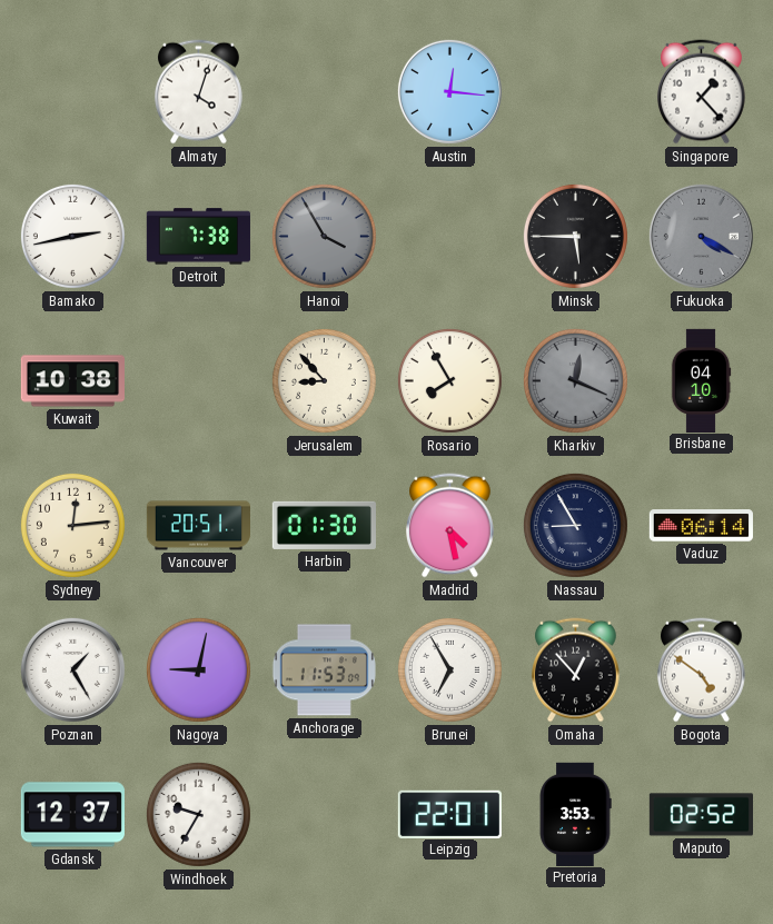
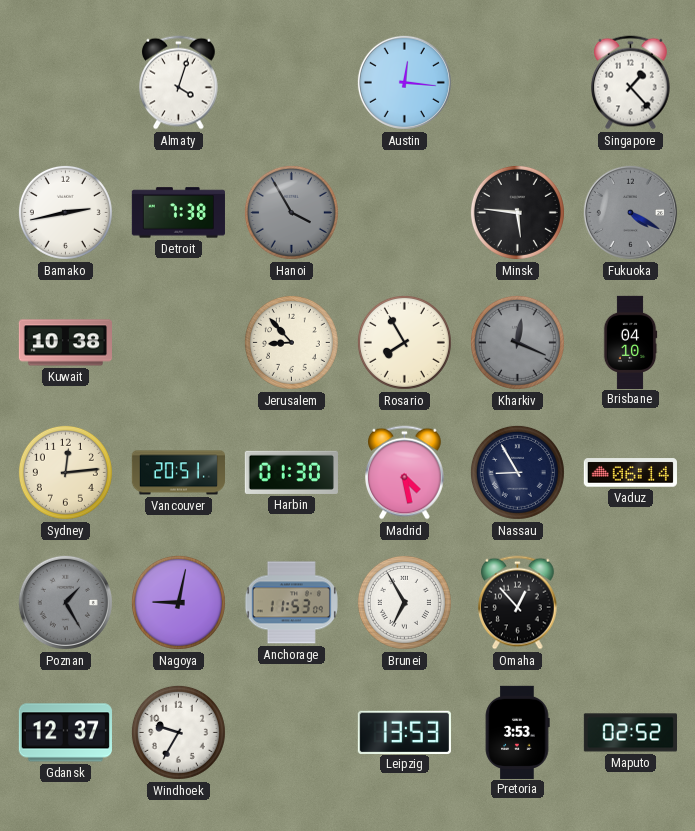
Minsk: 5:45 -> 5:46 (517, 212)
Poznan dial: white -> grey (65, 602)
Bogota: 4:51 -> none (702, 670)
Leipzig: 22:01 -> 13:53 (404, 732)
